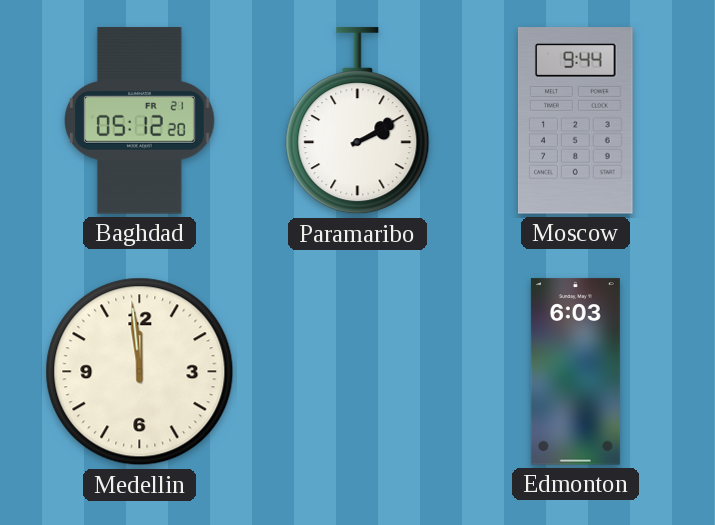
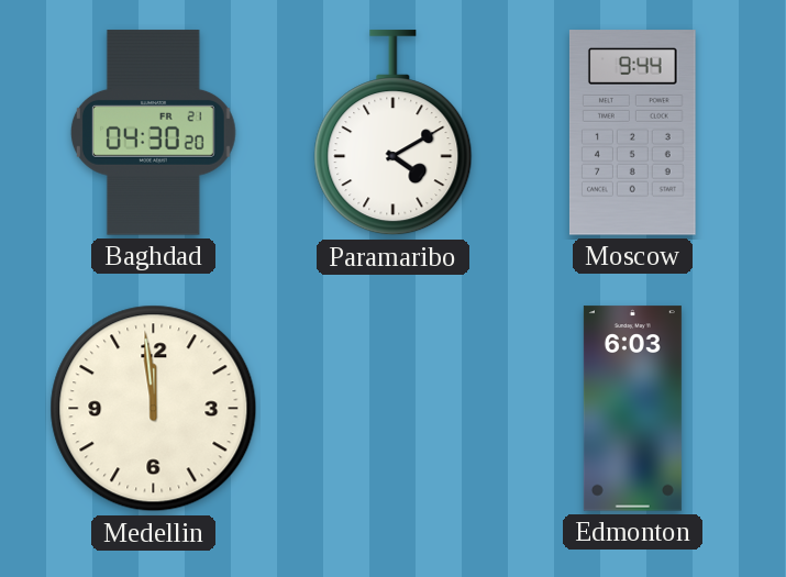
Baghdad: 05:12 -> 04:30 (153, 133)
Paramaribo: 2:10 -> 4:10 (394, 133)
